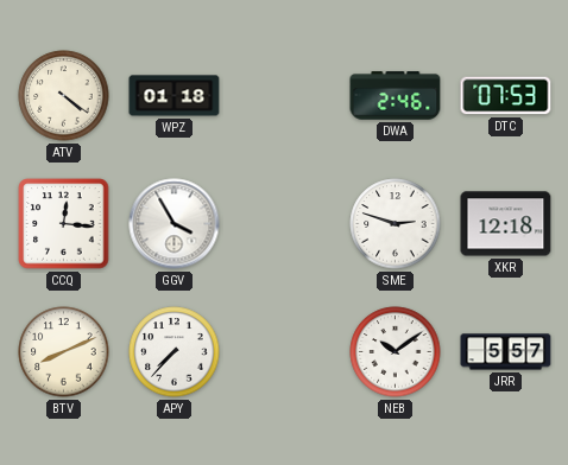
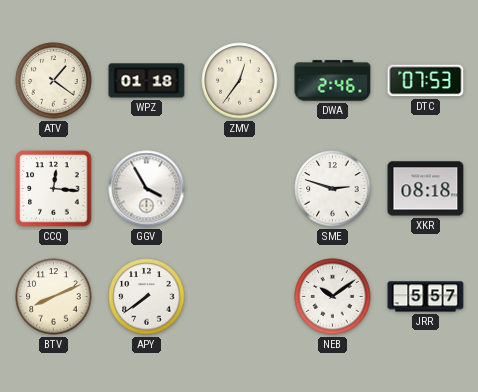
ATV: 4:21 -> 1:21 (54, 81)
ZMV: none -> 12:36 (240, 81)
XKR: 12:18 -> 08:18 (426, 189)
APY: 7:37 -> 7:39 (147, 297)
